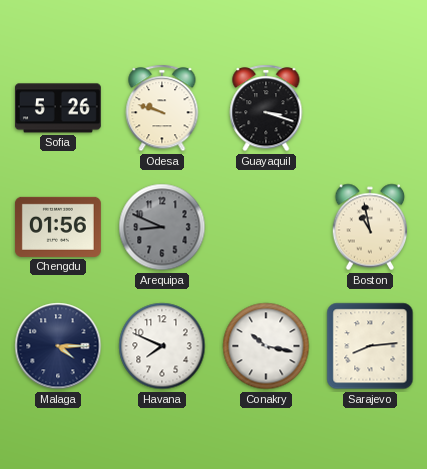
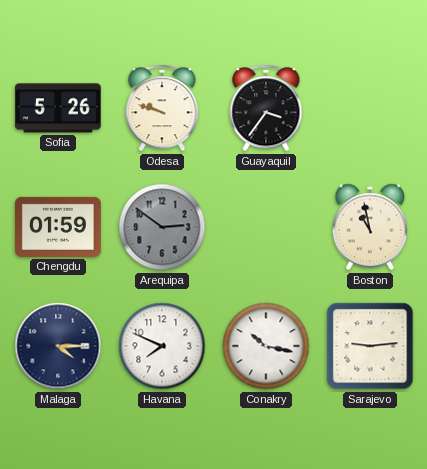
Guayaquil: 3:18 -> 3:36 (266, 108)
Chengdu: 01:56 -> 01:59 (58, 227)
Arequipa: 8:49 -> 2:51 (162, 227)
Sarajevo: 8:14 -> 9:14 (370, 346)
